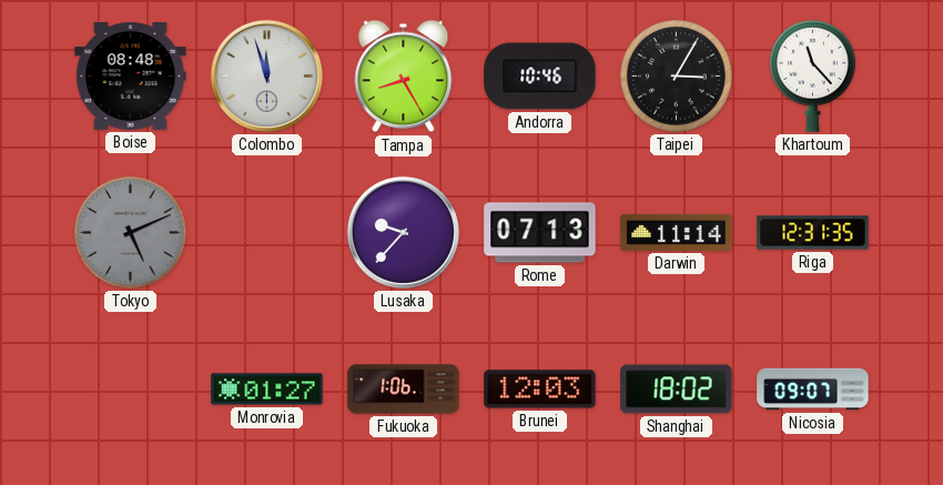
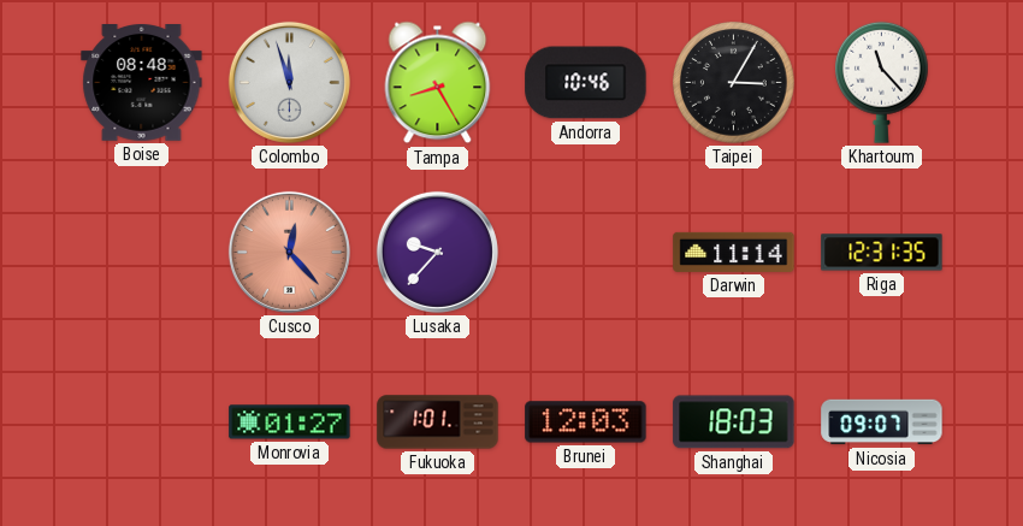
Tokyo: 5:11 -> none (131, 233)
Cusco: none -> 12:23 (289, 252)
Rome: 07:13 -> none (540, 233)
Fukuoka: 1:06 -> 1:01 (438, 422)
Shanghai: 18:02 -> 18:03 (734, 422)
